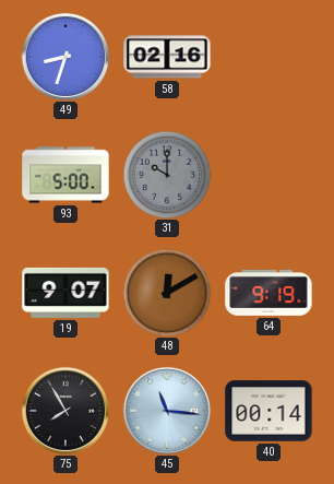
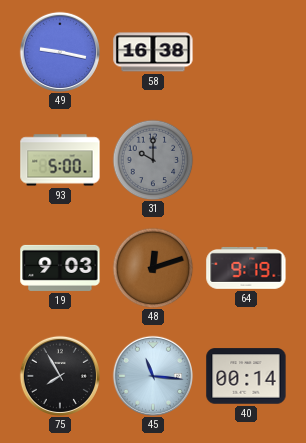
49: 8:33 -> 9:17 (60, 51)
58: 02:16 -> 16:38 (153, 52)
19: 9:07 -> 9:03 (60, 268)
48: 12:10 -> 12:12 (153, 268)
